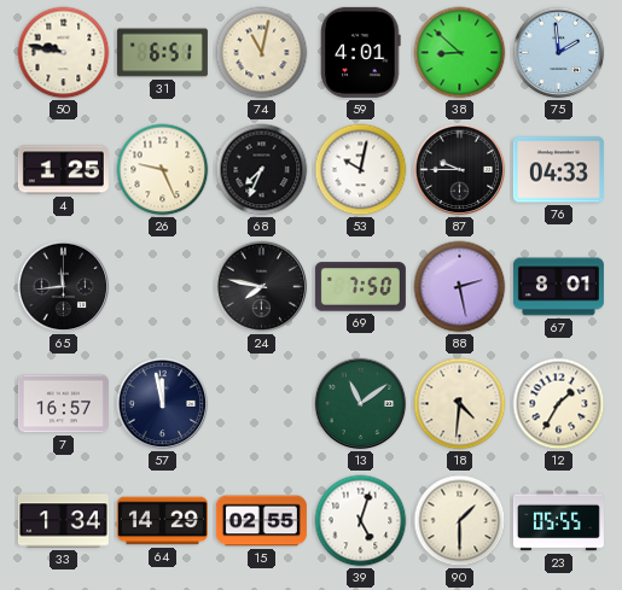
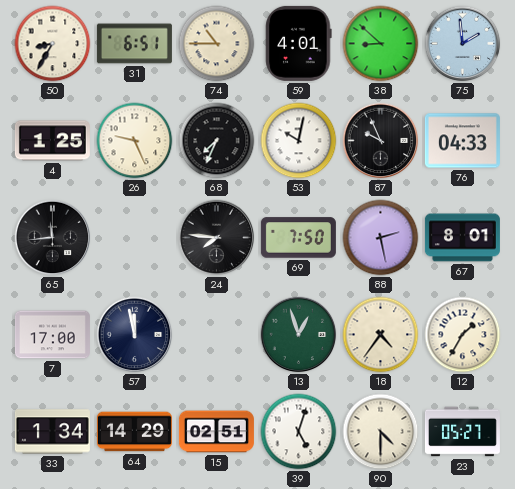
50: 9:47 -> 8:35 (53, 44)
74: 11:02 -> 10:45 (217, 44)
87: 9:45 -> 9:56 (381, 141)
24: 7:47 -> 7:46 (217, 238)
7: 16:57 -> 17:00 (52, 335)
13: 11:09 -> 12:57 (299, 335)
18: 4:31 -> 4:36 (381, 335)
15: 02:55 -> 02:51 (216, 432)
90: 1:30 -> 4:30 (381, 432)
23: 05:55 -> 05:27 (462, 432)
